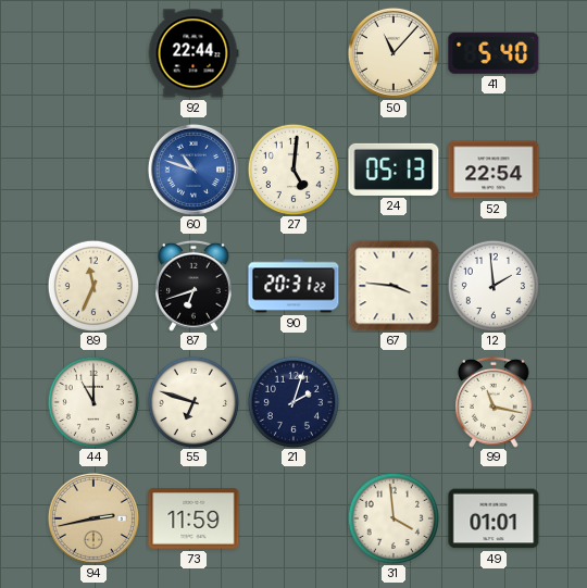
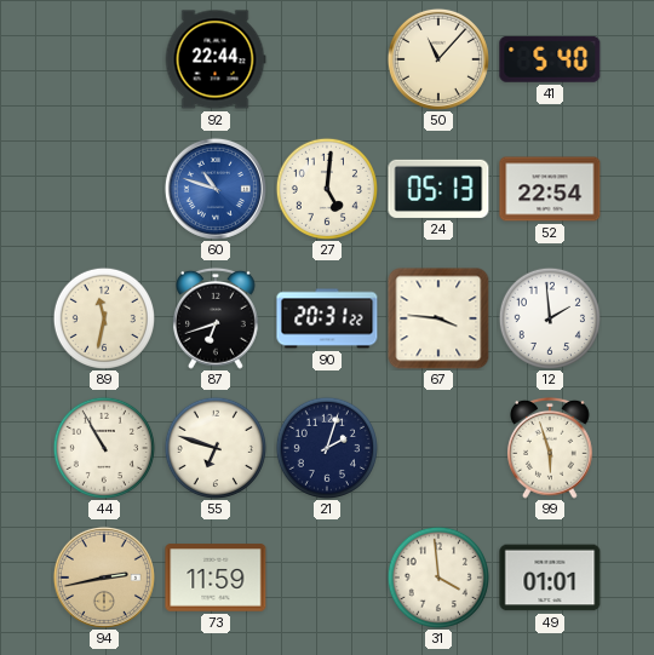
89: 11:34 -> 11:32 (103, 317)
44: 11:00 -> 10:55 (103, 447)
99: 11:17 -> 5:57 (551, 448)
